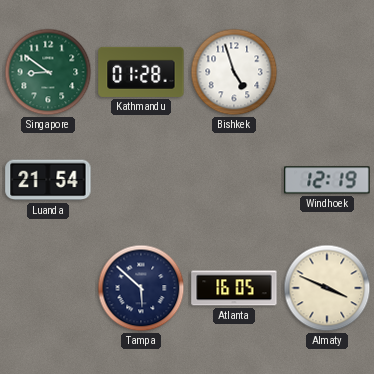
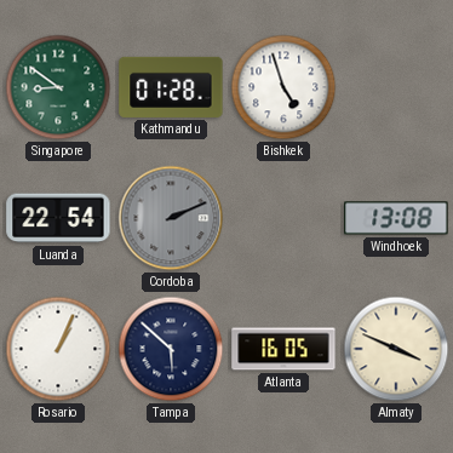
Luanda: 21:54 -> 22:54 (58, 218)
Cordoba: none -> 2:11 (171, 218)
Windhoek: 12:19 -> 13:08 (396, 218)
Rosario: none -> 1:04 (58, 349)
